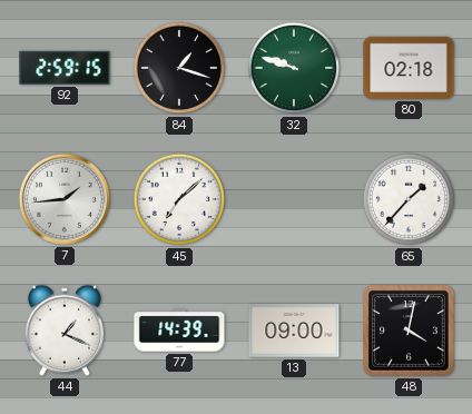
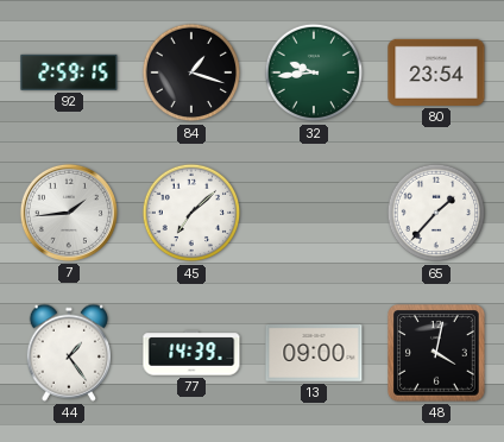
32: 9:48 -> 9:44 (314, 72)
80: 02:18 -> 23:54 (436, 72)
44: 1:19 -> 1:24 (68, 353)
